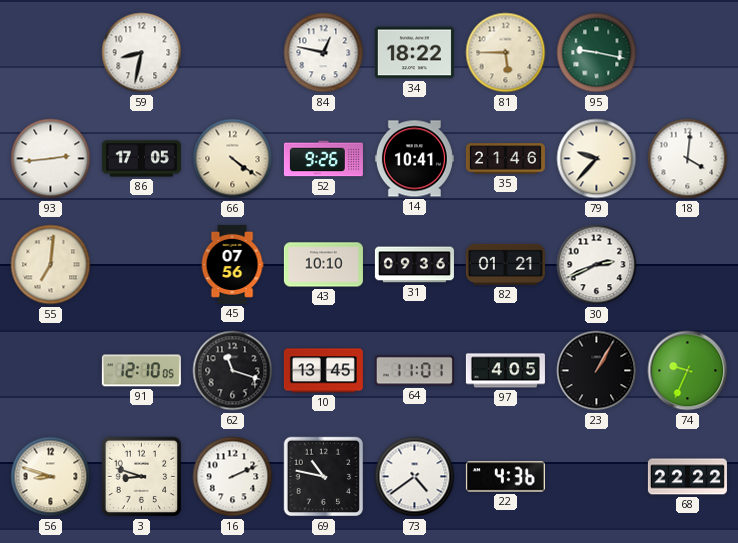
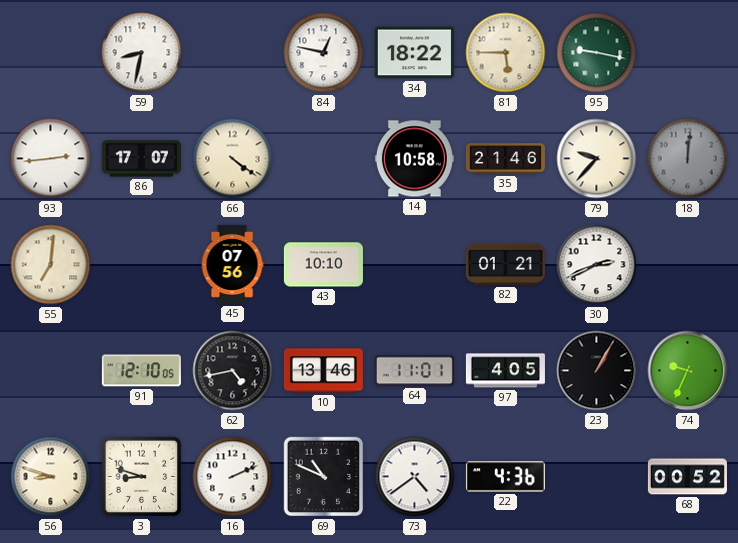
86: 17:05 -> 17:07 (141, 159)
52: 9:26 -> none (323, 159)
14: 10:41 -> 10:58 (414, 159)
18: 4:01 -> 12:01 (688, 159)
18 dial: white -> grey (688, 159)
31: 09:36 -> none (414, 265)
62: 11:18 -> 4:43 (233, 371)
10: 13:45 -> 13:46 (323, 371)
69: 10:47 -> 10:49 (324, 477)
68: 22:22 -> 00:52 (687, 477)
